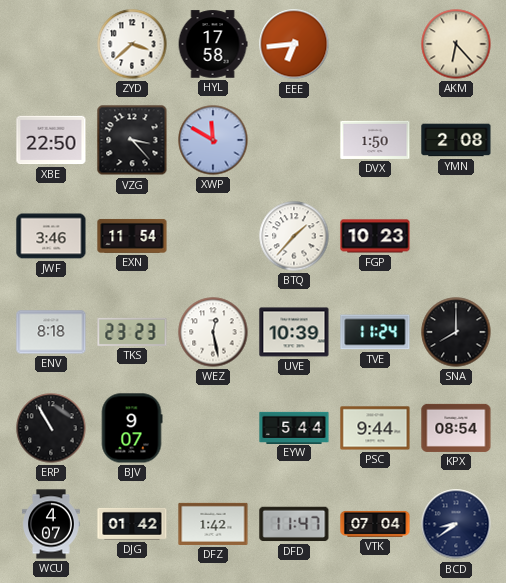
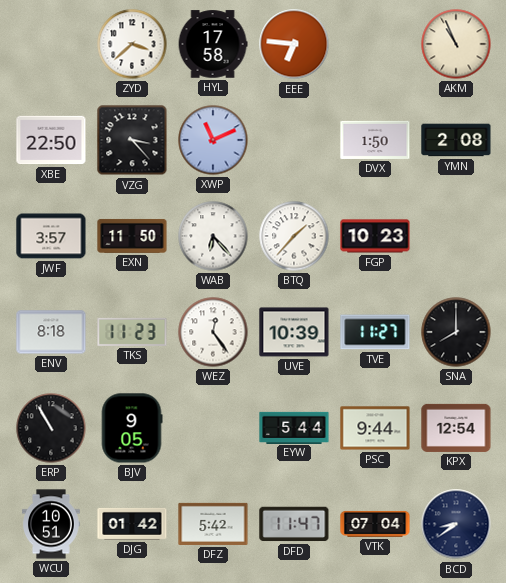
EEE: 6:44 -> 6:46 (294, 44)
AKM: 6:23 -> 10:56 (456, 44)
XWP: 11:50 -> 11:11 (213, 140)
JWF: 3:46 -> 3:57 (51, 236)
EXN: 11:54 -> 11:50 (132, 236)
WAB: none -> 6:23 (213, 236)
TKS: 23:23 -> 11:23 (132, 332)
WEZ: 12:28 -> 12:24 (213, 332)
TVE: 11:24 -> 11:27 (375, 332)
BJV: 9:07 -> 9:05 (132, 428)
KPX: 08:54 -> 12:54 (456, 428)
WCU: 4:07 -> 10:51 (52, 524)
DFZ: 1:42 -> 5:42 (213, 524)
